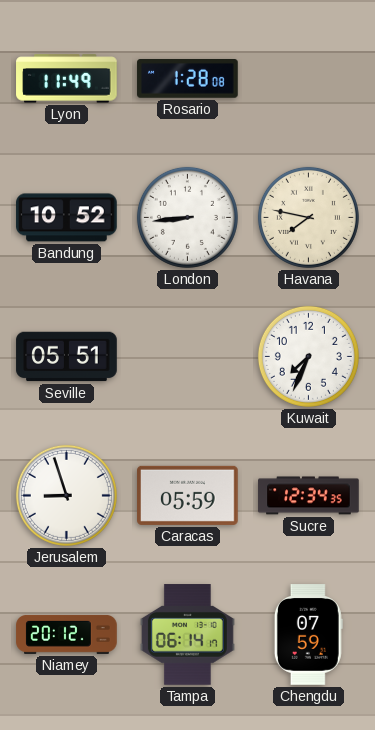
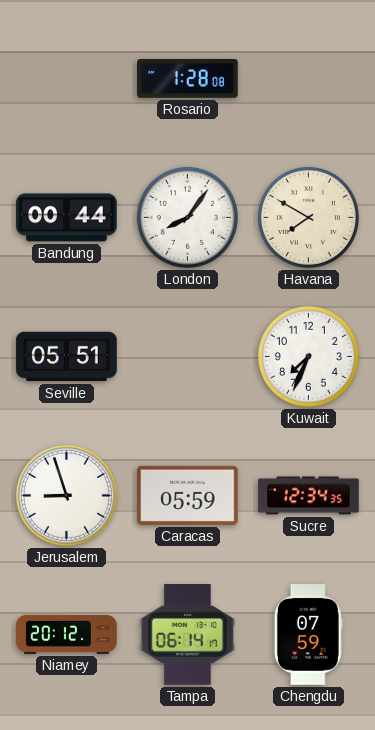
Lyon: 11:49 -> none (67, 79)
Bandung: 10:52 -> 00:44 (67, 218)
London: 8:44 -> 8:06 (187, 217)
Havana: 7:47 -> 7:50 (308, 217)
